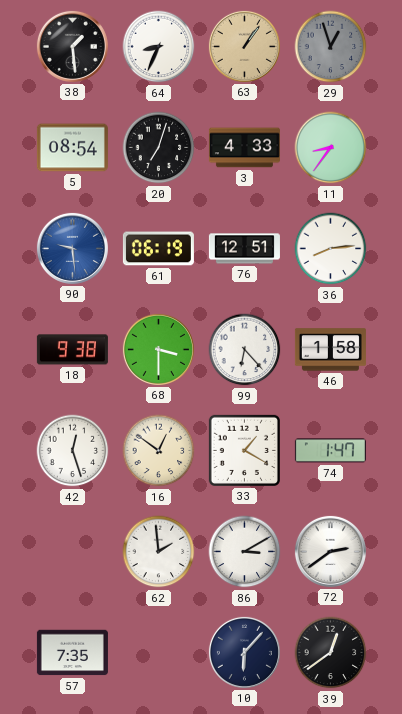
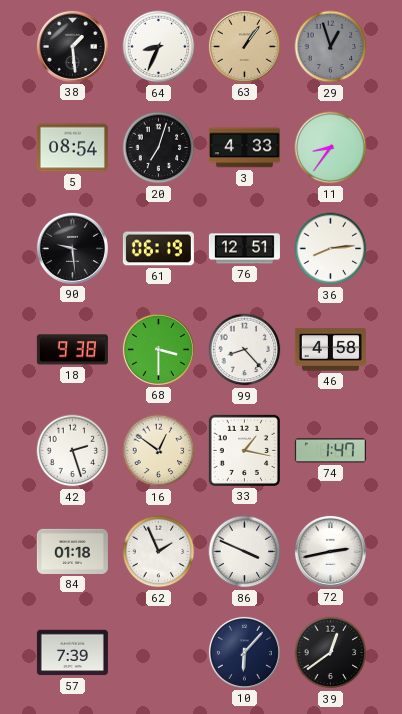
90 dial: blue -> black (72, 248)
99: 6:23 -> 8:23 (245, 350)
46: 1:58 -> 4:58 (330, 350)
42: 12:27 -> 2:27 (73, 451)
33: 1:20 -> 1:17 (244, 450)
84: none -> 01:18 (72, 551)
62: 1:59 -> 1:56 (159, 552)
86: 3:10 -> 3:49 (245, 552)
72: 2:39 -> 2:43 (330, 551)
57: 7:35 -> 7:39 (72, 653)
